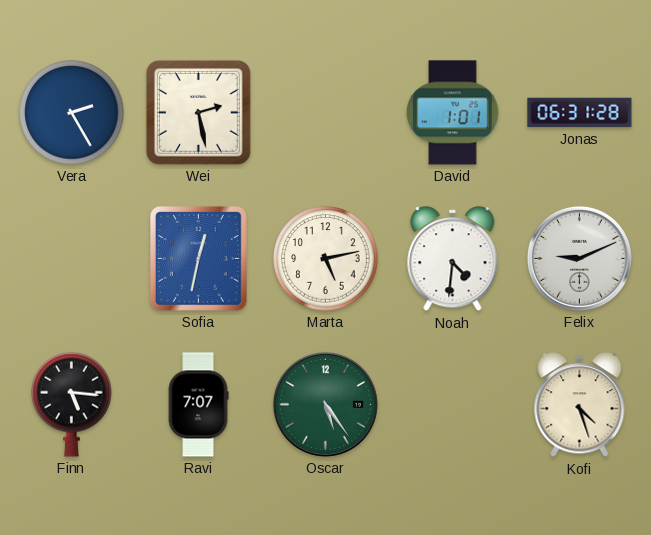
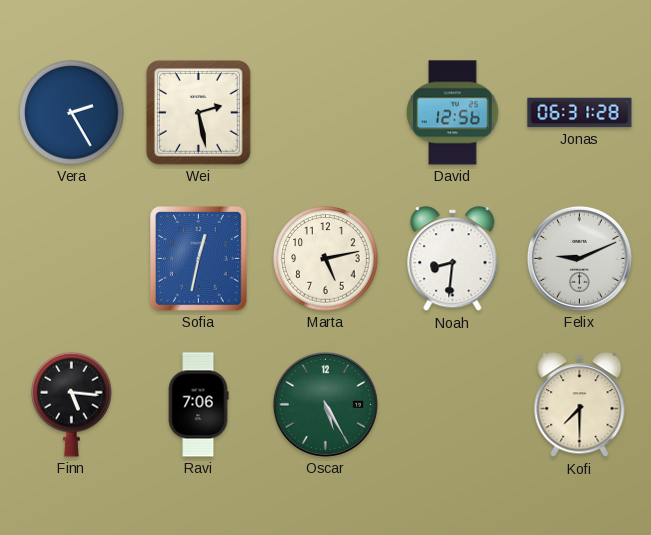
David: 1:01 -> 12:56 (453, 113)
Noah: 4:31 -> 8:31 (453, 259)
Ravi: 7:07 -> 7:06 (198, 405)
Oscar: 5:24 -> 5:25 (325, 404)
Kofi: 4:27 -> 7:30 (580, 405)
